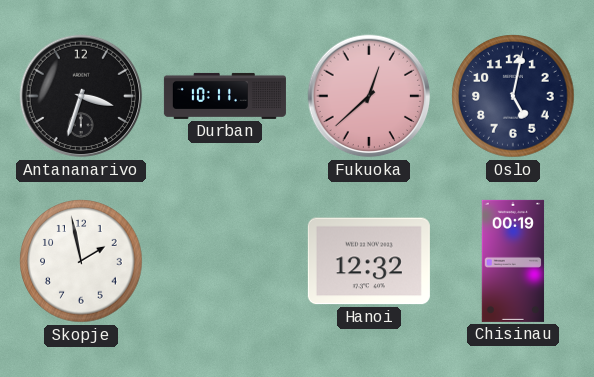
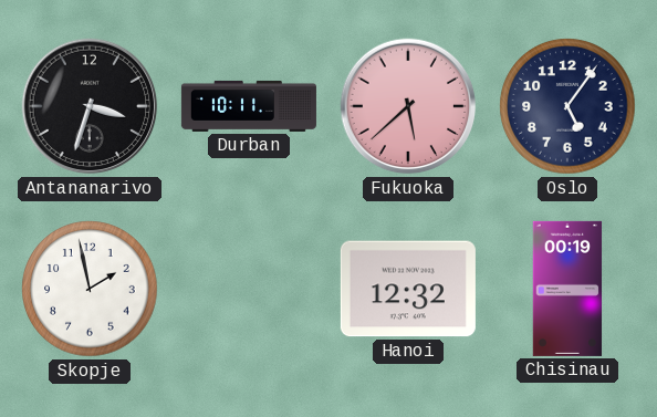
Fukuoka: 12:38 -> 5:38 (408, 106)
Oslo: 5:02 -> 5:06 (567, 106)
